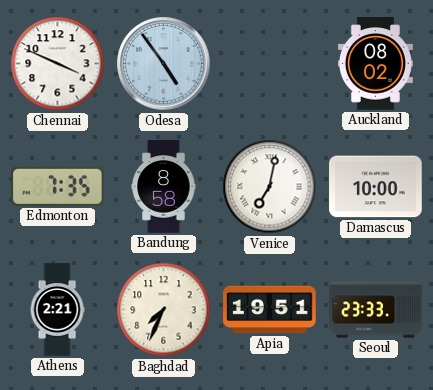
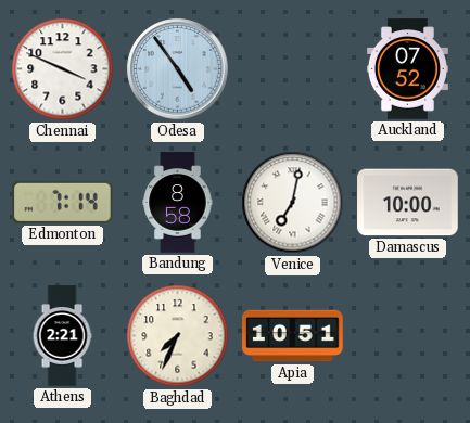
Auckland: 08:02 -> 07:52 (407, 69)
Edmonton: 7:35 -> 7:14 (63, 202)
Apia: 19:51 -> 10:51 (293, 336)
Seoul: 23:33 -> none (376, 310)
